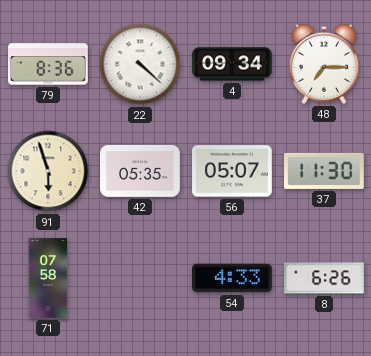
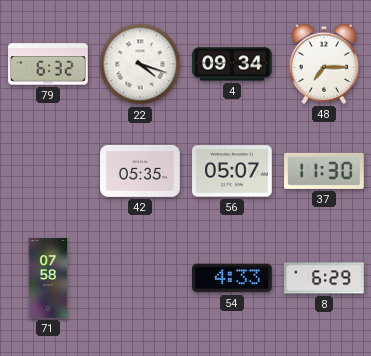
79: 8:36 -> 6:32 (48, 64)
22: 4:22 -> 4:18 (140, 64)
91: 5:57 -> none (48, 171)
8: 6:26 -> 6:29 (324, 278)
